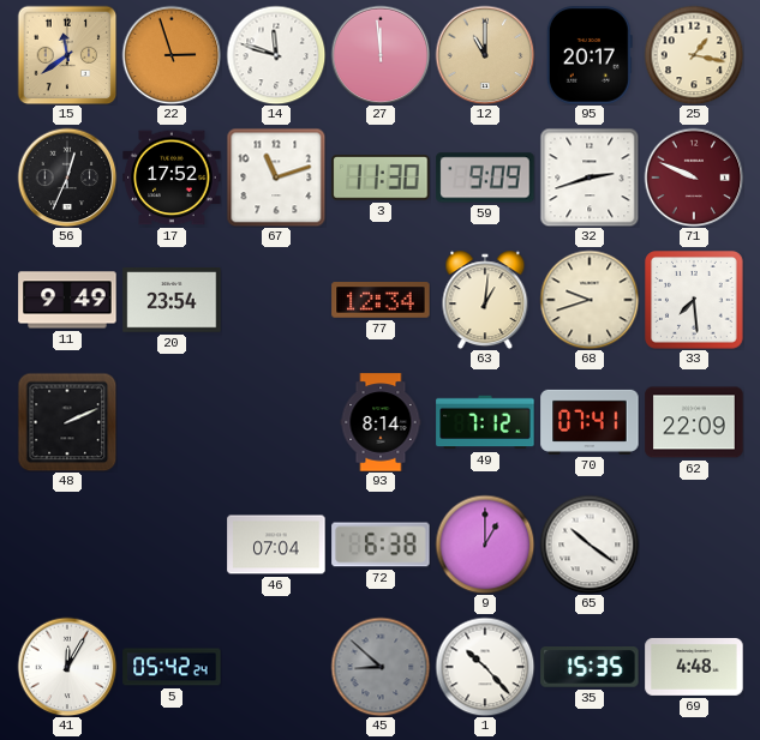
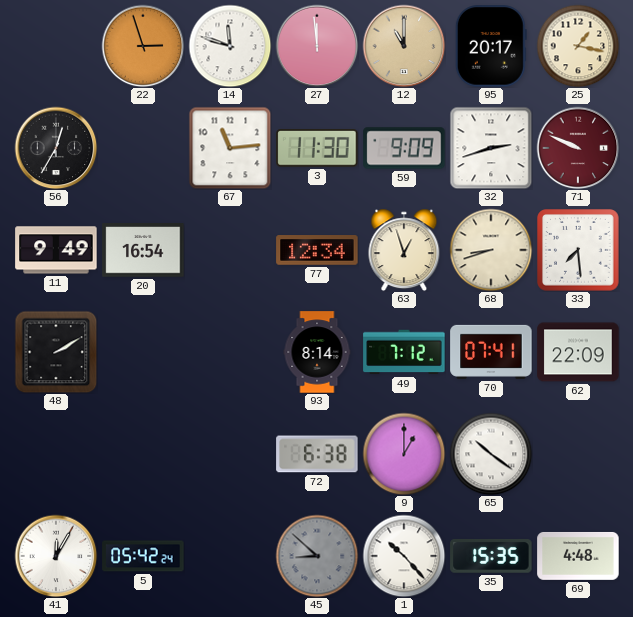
15: 11:39 -> none (67, 55)
56: 12:34 -> 12:35 (56, 148)
17: 17:52 -> none (172, 178)
67: 11:12 -> 11:14 (230, 148)
20: 23:54 -> 16:54 (143, 250)
63: 1:01 -> 12:57 (404, 250)
68: 9:42 -> 8:42 (491, 250)
48: 2:11 -> 2:10 (56, 352)
46: 07:04 -> none (276, 545)
